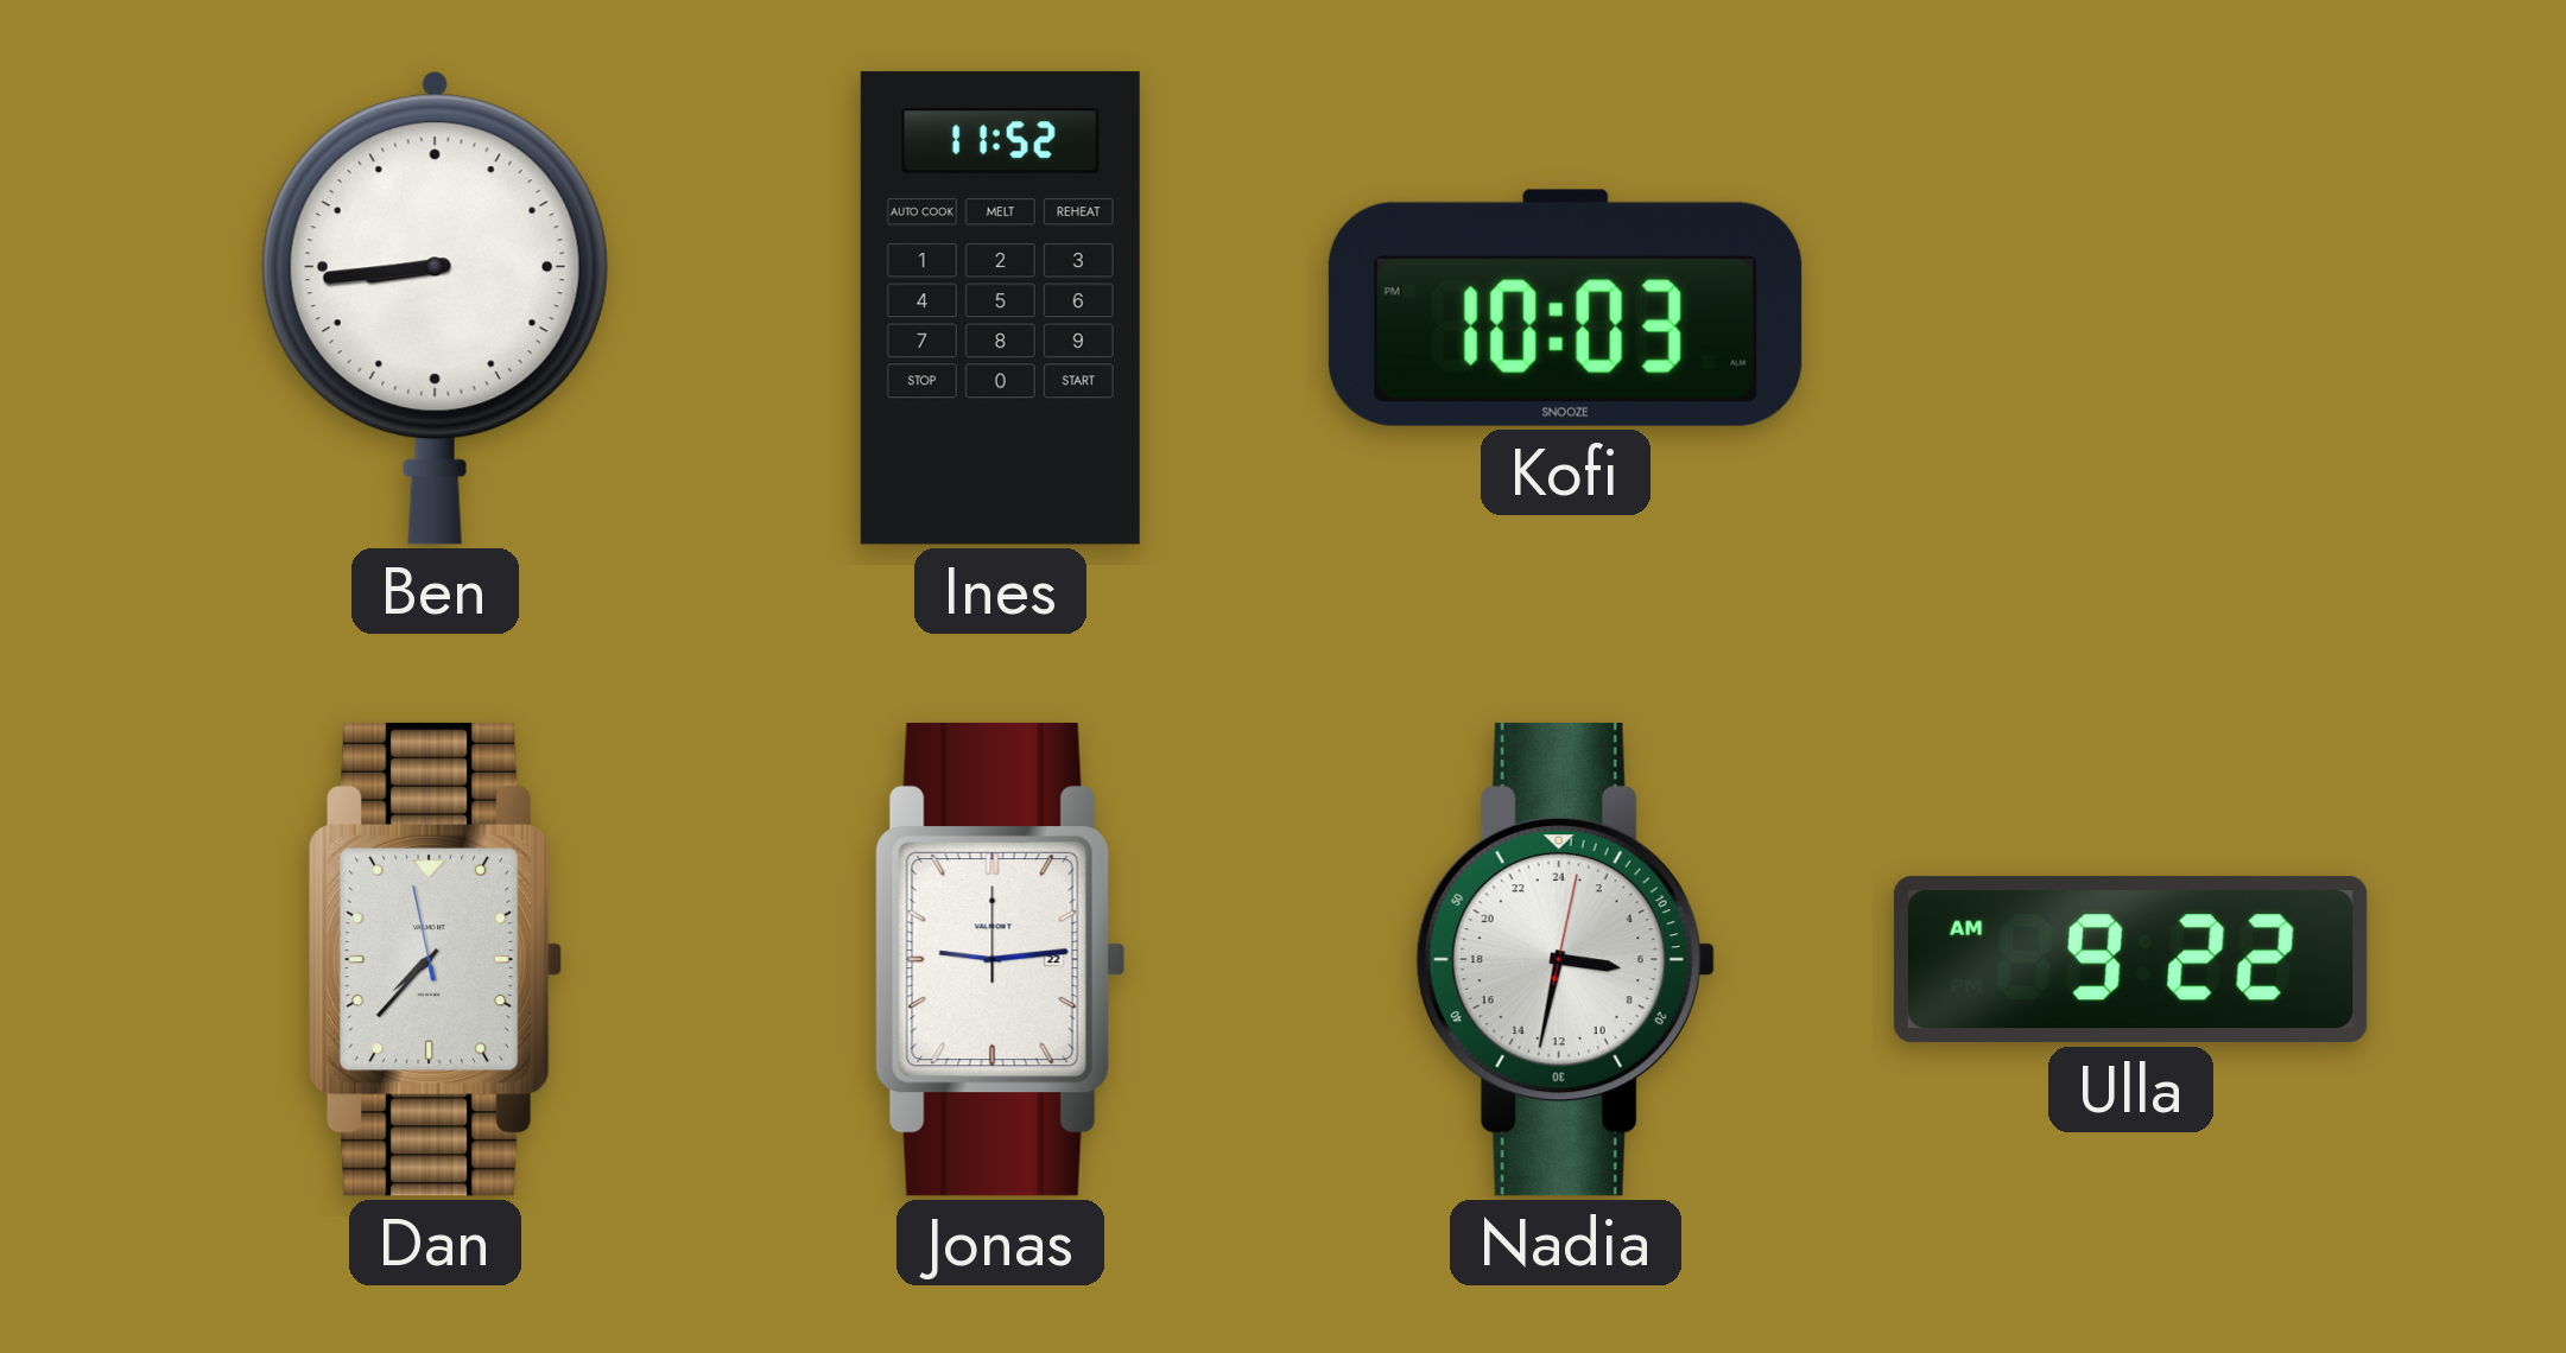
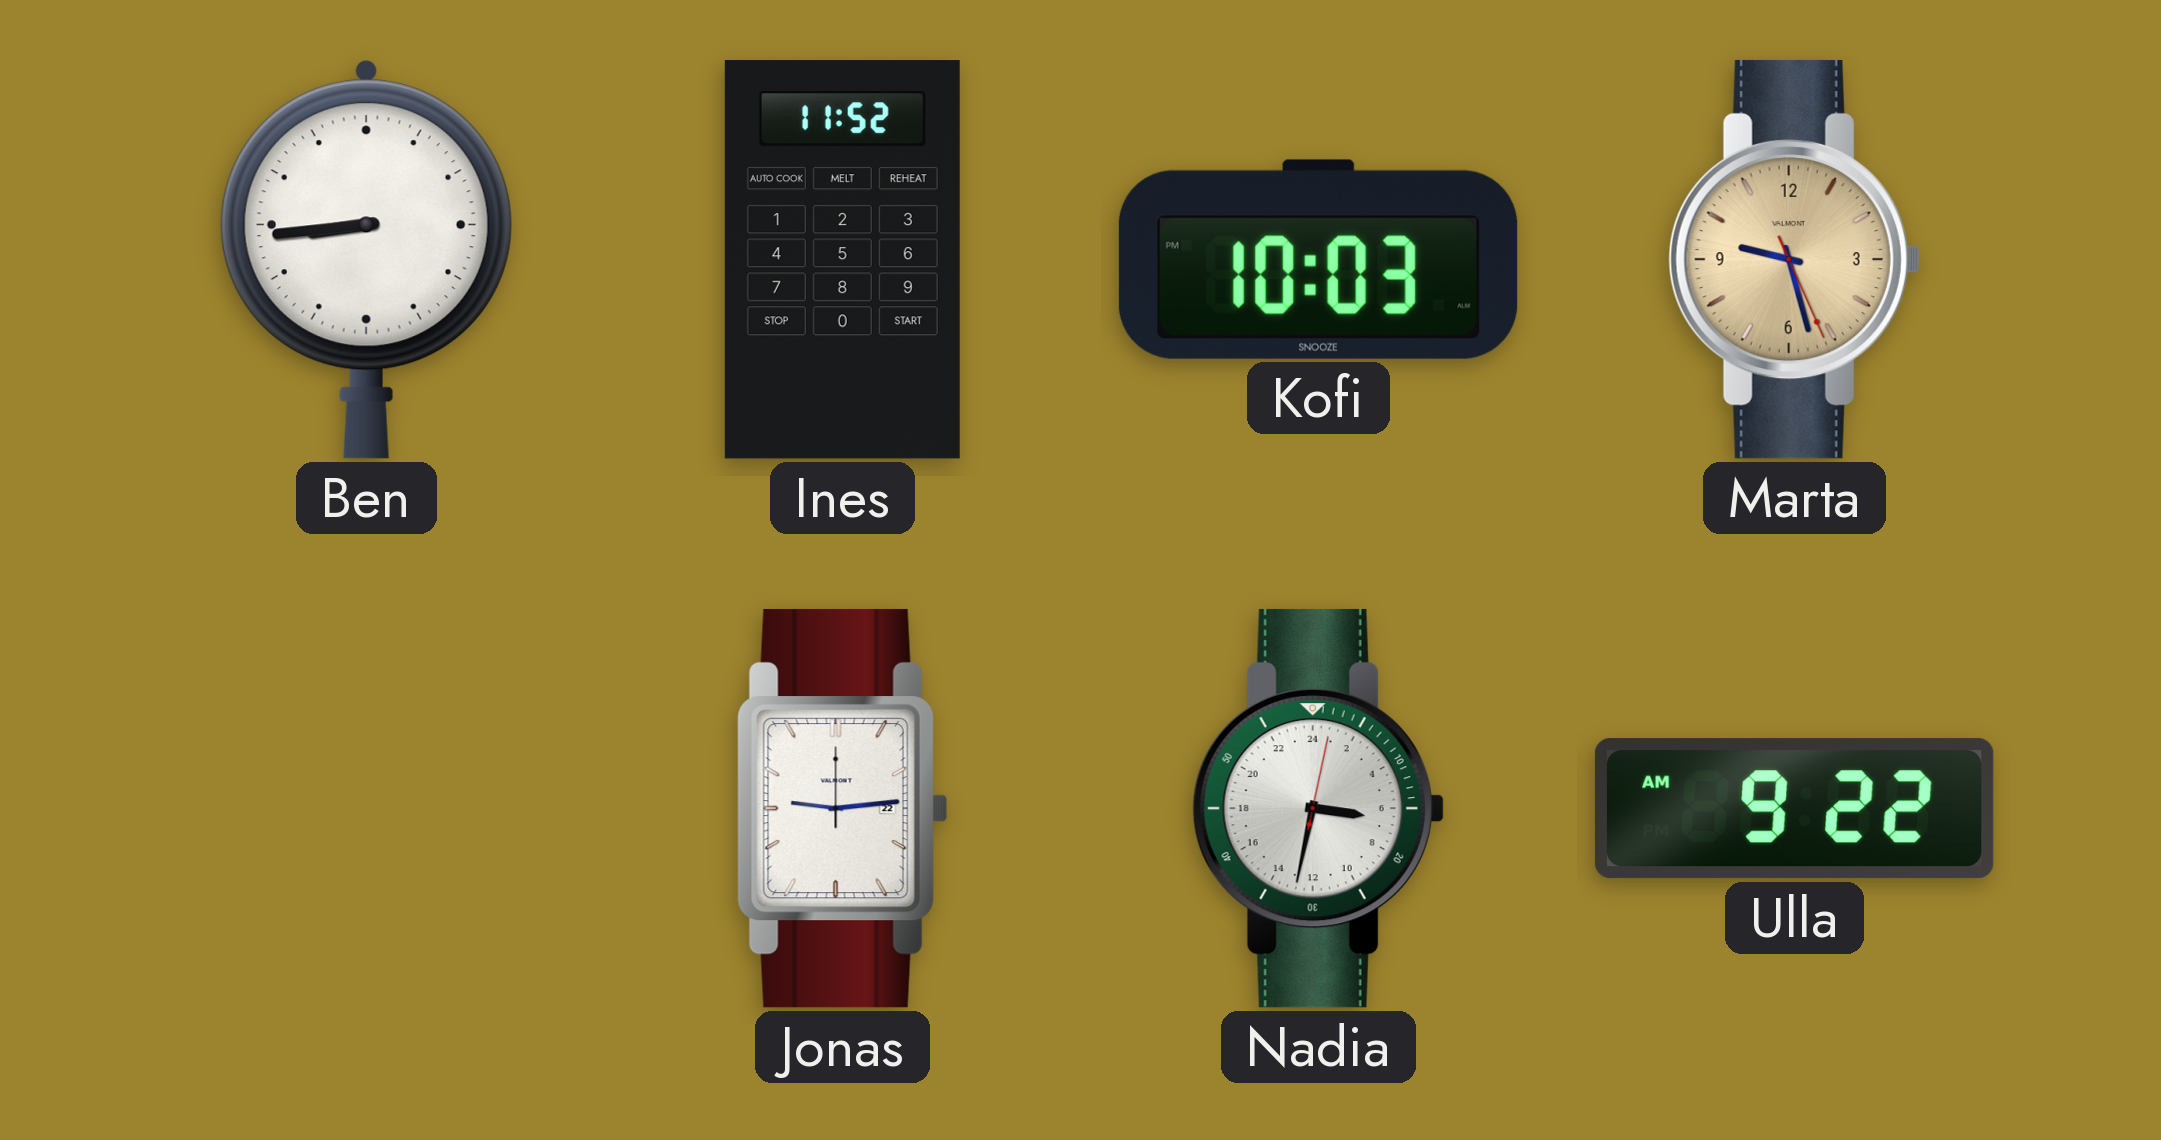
Marta: none -> 9:27 (1794, 259)
Dan: 7:36 -> none (435, 959)
